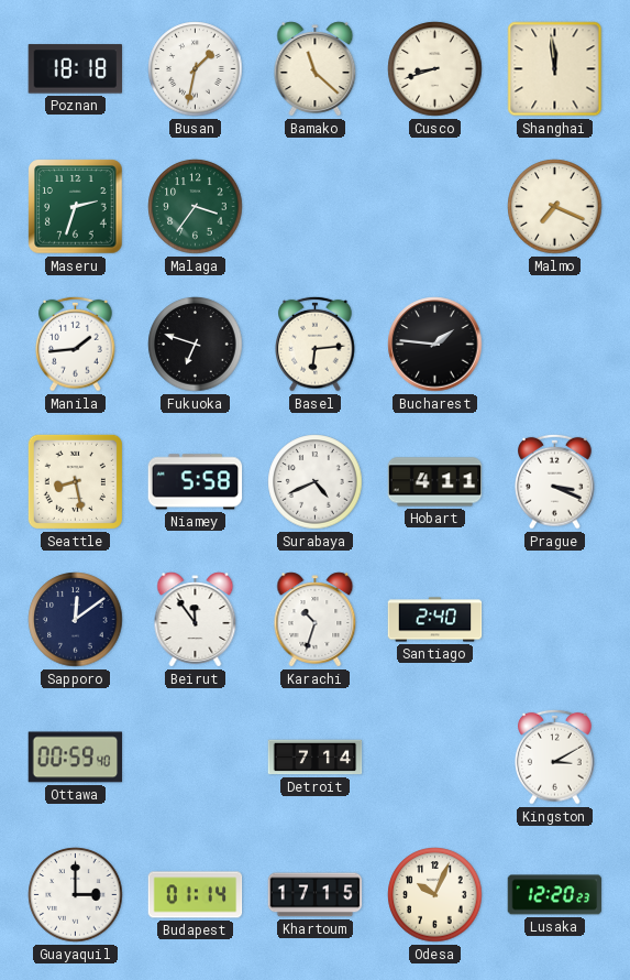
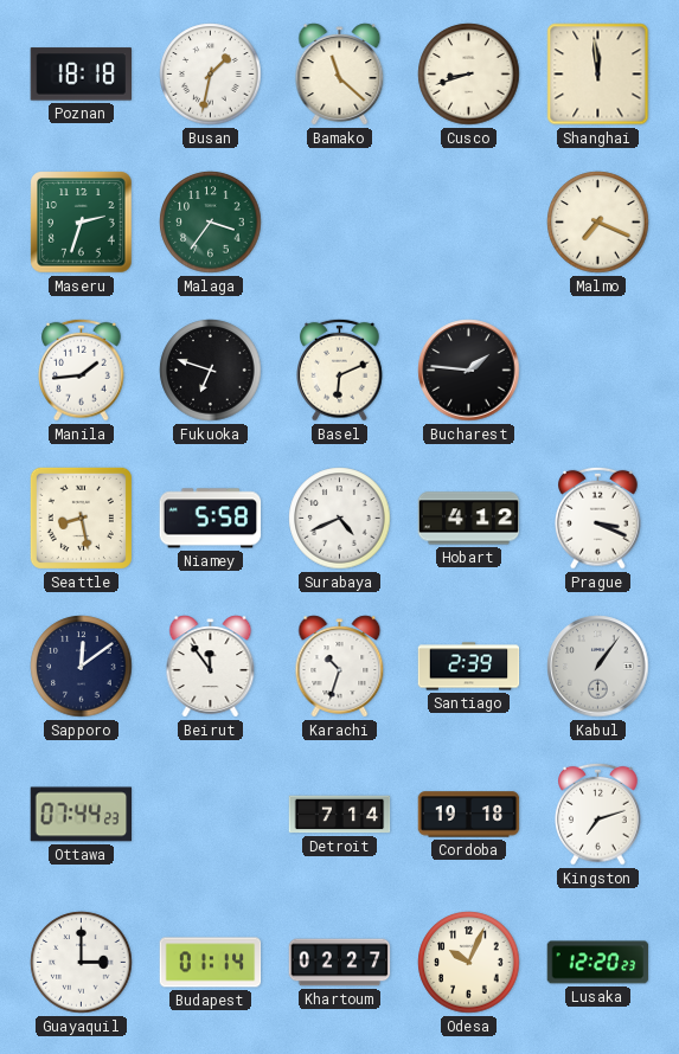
Basel: 6:14 -> 6:11 (340, 369)
Hobart: 4:11 -> 4:12 (469, 519)
Santiago: 2:40 -> 2:39 (469, 667)
Kabul: none -> 1:06 (598, 667)
Ottawa: 00:59 -> 07:44 (82, 815)
Cordoba: none -> 19:18 (469, 815)
Kingston: 3:10 -> 7:12 (598, 814)
Khartoum: 17:15 -> 02:27 (340, 963)
